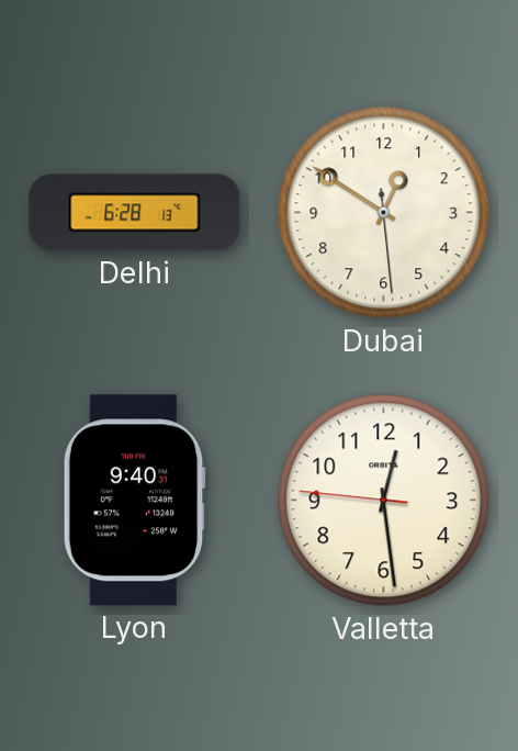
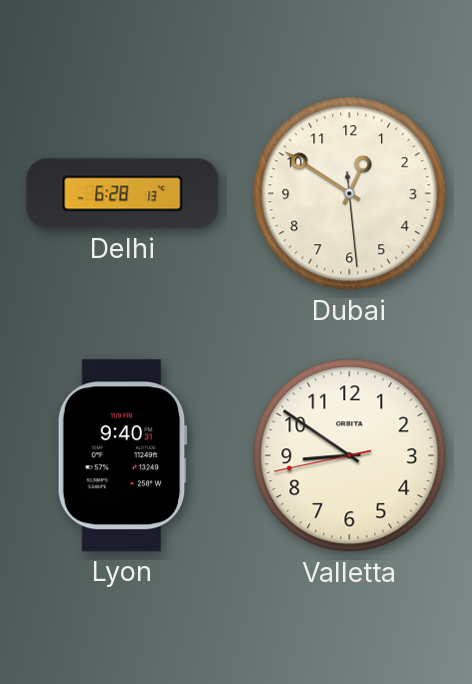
Valletta: 12:28 -> 8:50 (350, 456)
